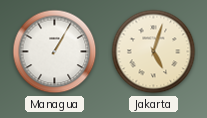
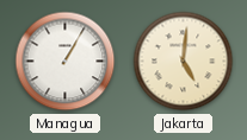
Jakarta: 5:03 -> 5:01 (184, 62)
